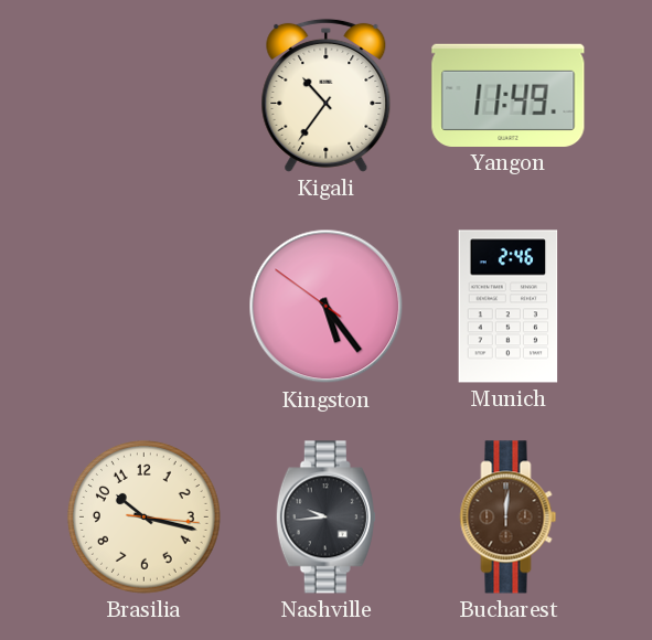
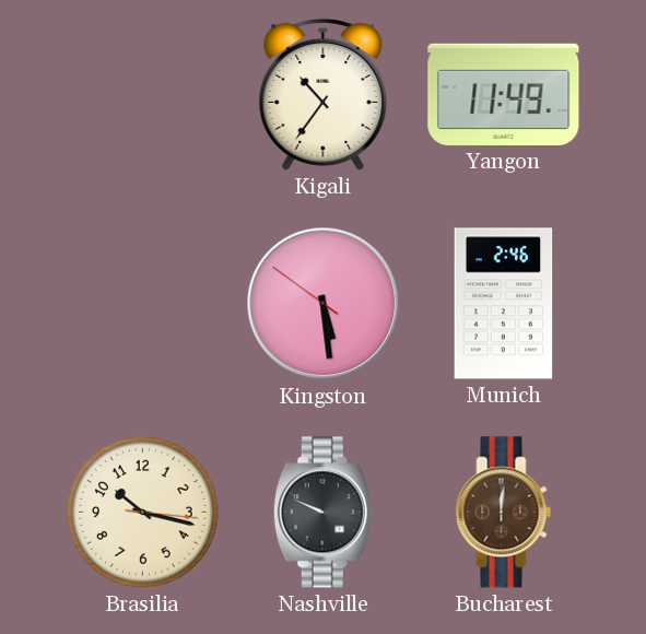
Kingston: 5:23 -> 5:28 (324, 304)
Nashville: 9:44 -> 9:49 (322, 513)
